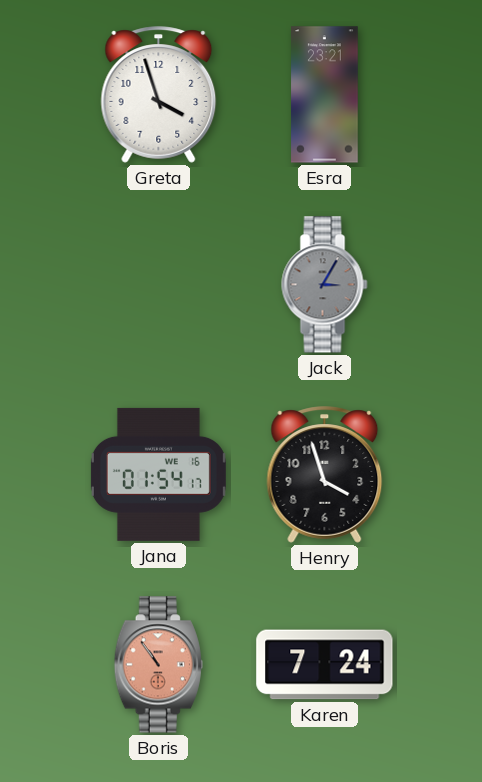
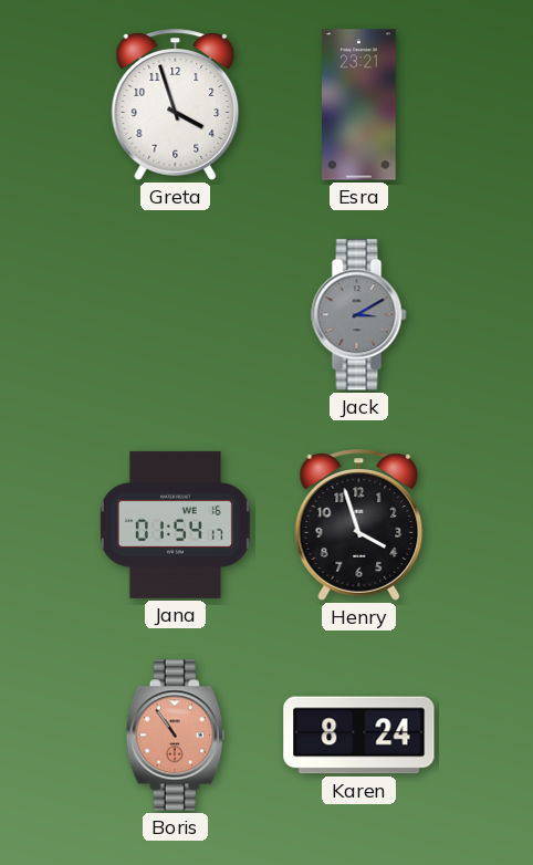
Jack: 3:05 -> 3:10 (359, 315)
Karen: 7:24 -> 8:24 (359, 736)
